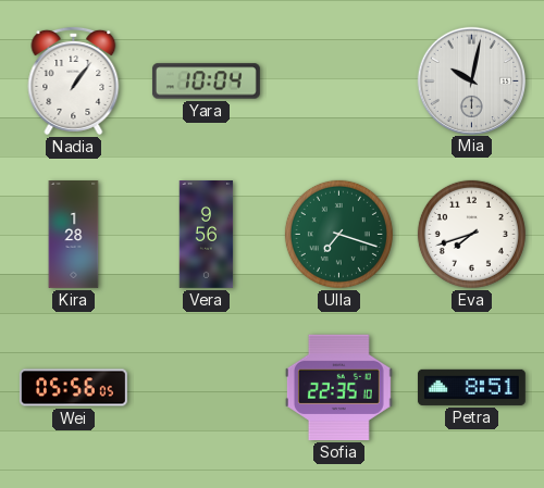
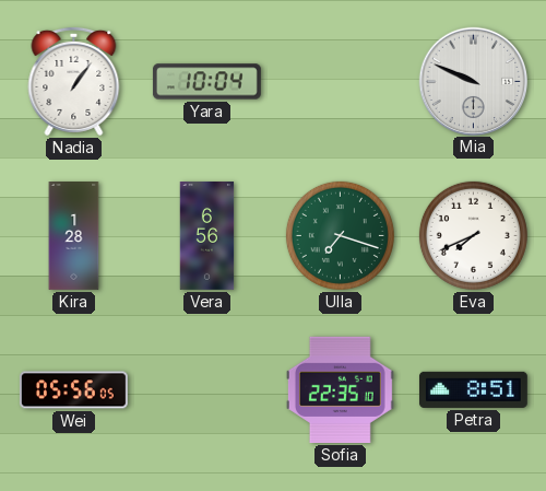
Mia: 10:02 -> 9:49 (473, 81)
Vera: 9:56 -> 6:56 (207, 236)
Eva: 7:42 -> 7:41 (473, 235)
